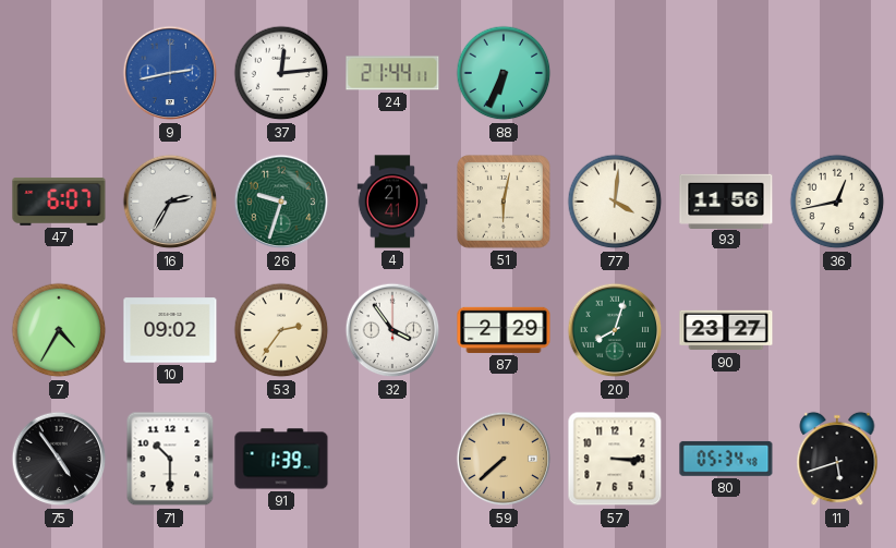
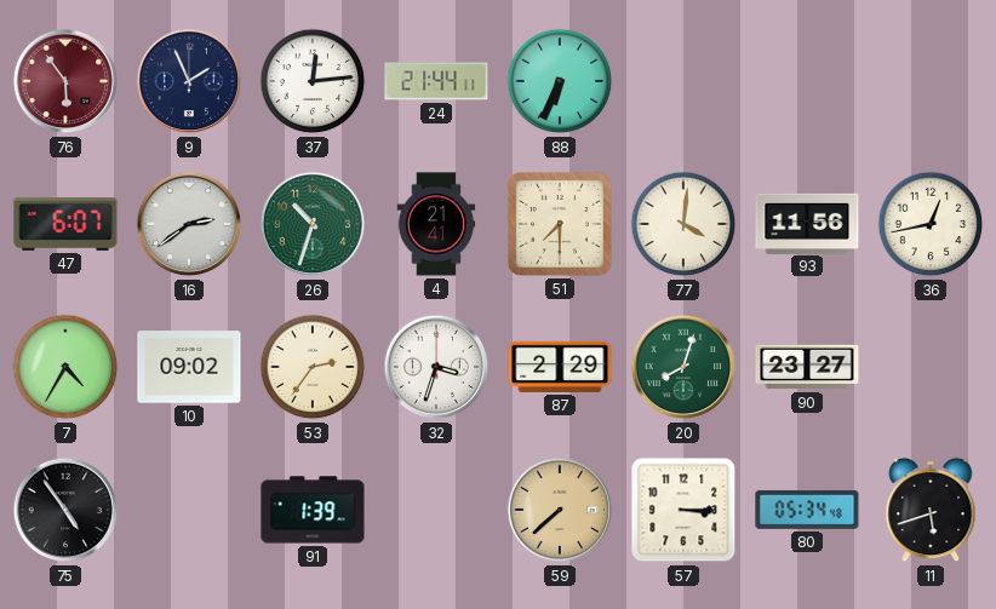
76: none -> 5:54 (65, 81)
9: 2:43 -> 1:56 (189, 81)
9 dial: blue -> navy (189, 81)
16: 2:35 -> 2:39 (189, 224)
26: 9:33 -> 10:33 (313, 224)
51: 6:02 -> 7:30 (561, 225)
32: 3:54 -> 3:33 (436, 367)
71: 10:30 -> none (170, 459)
